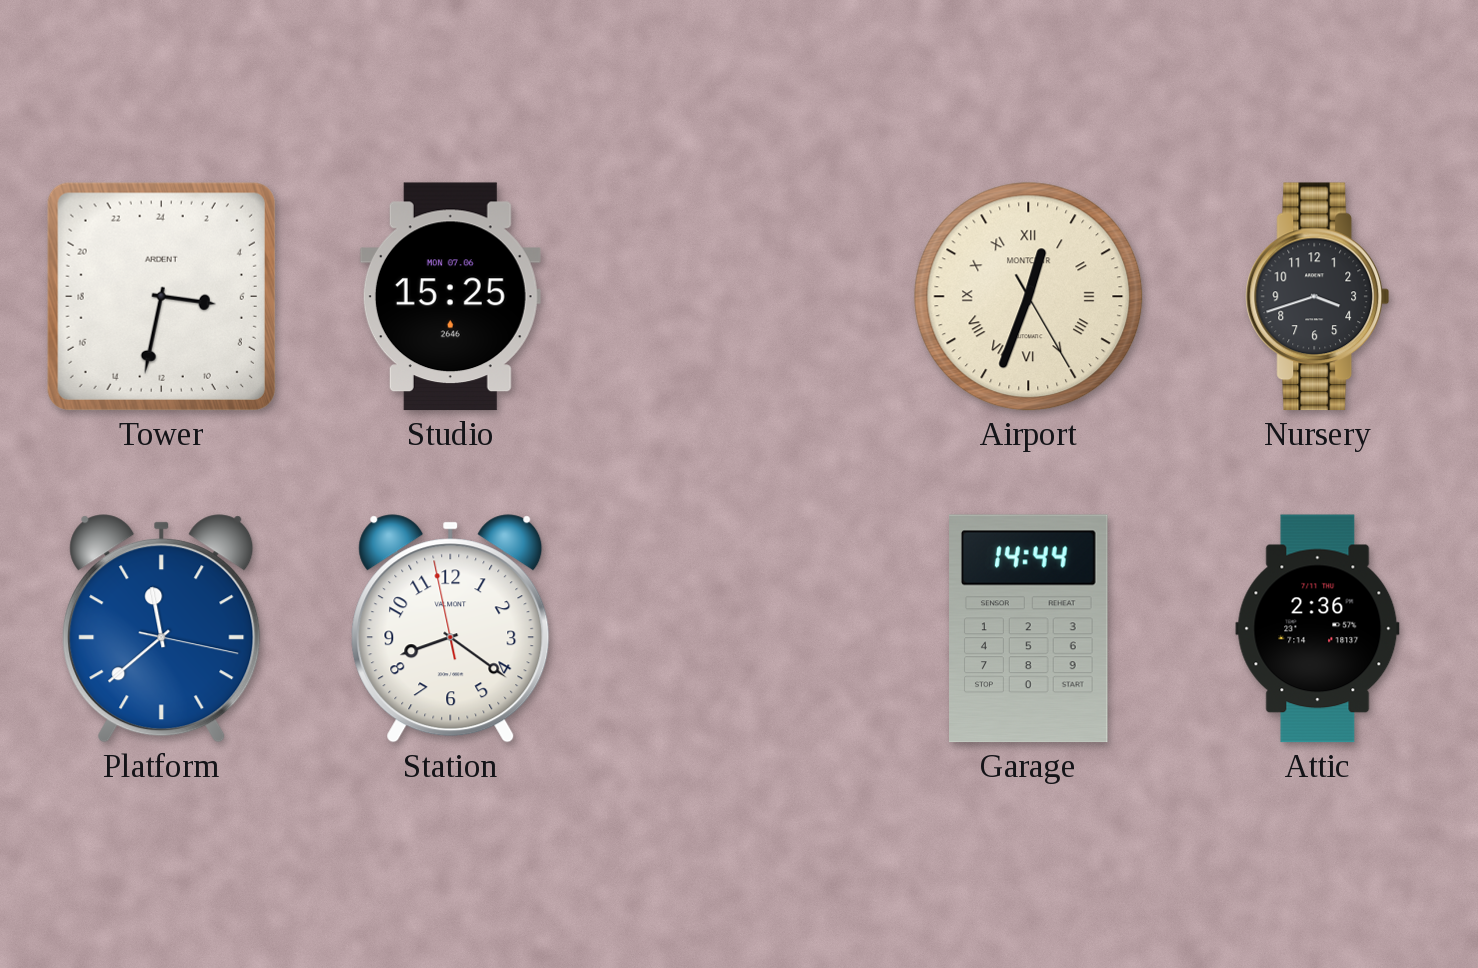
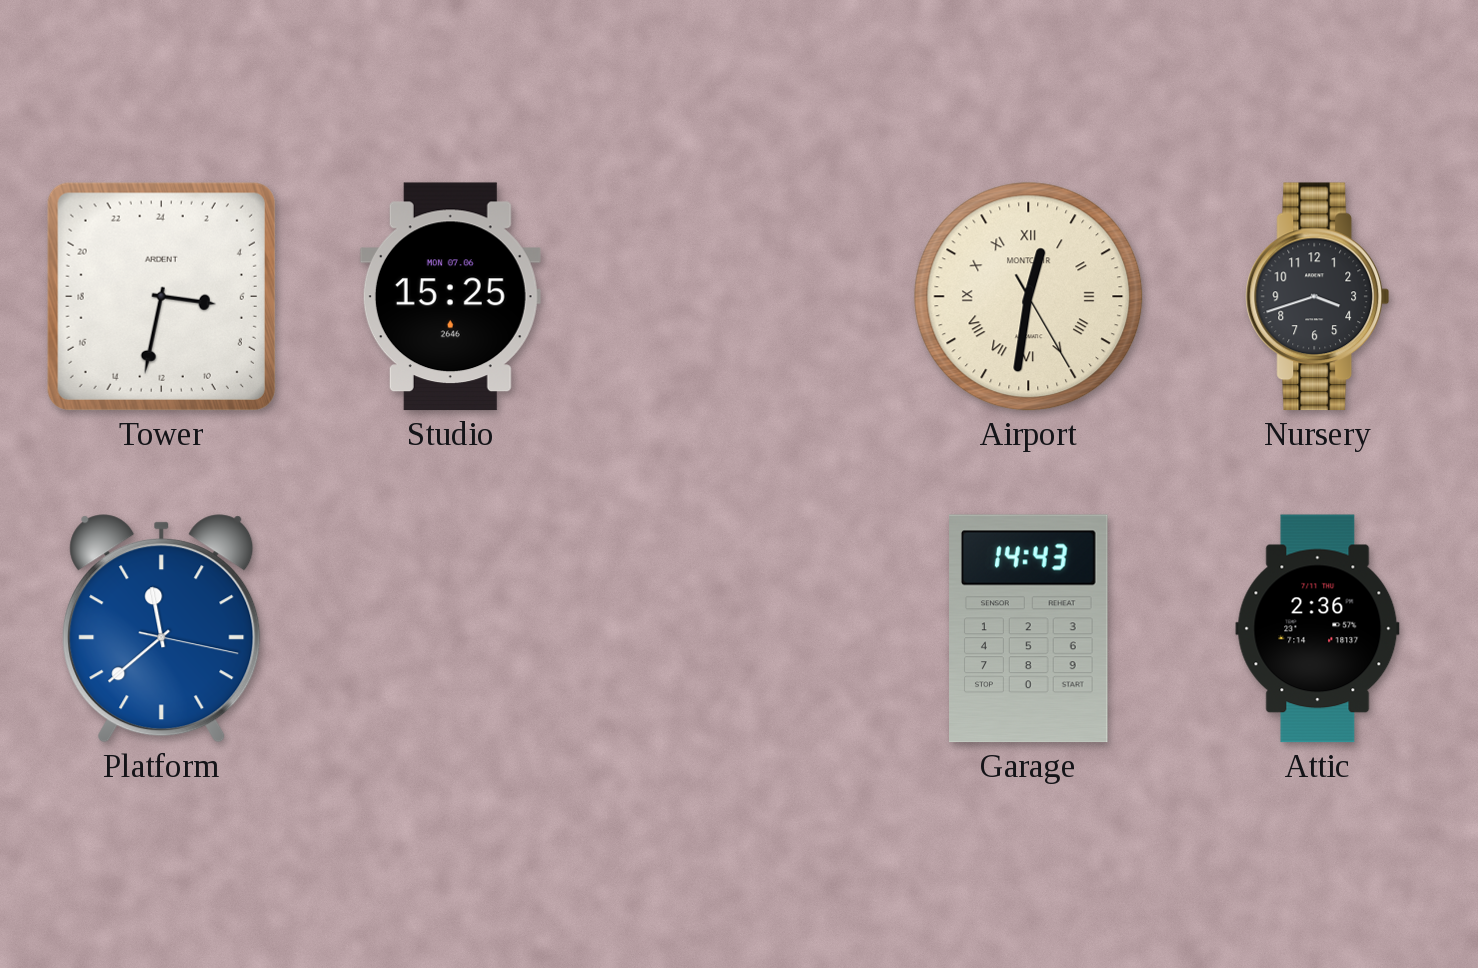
Airport: 12:33 -> 12:31 (1029, 297)
Station: 8:20 -> none (451, 629)
Garage: 14:44 -> 14:43 (1029, 629)
